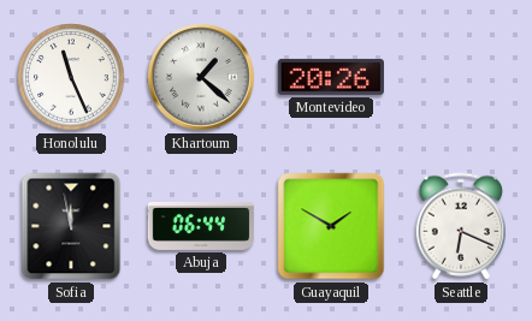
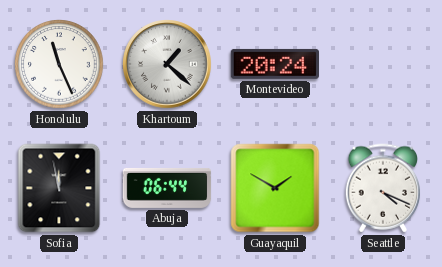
Montevideo: 20:26 -> 20:24 (274, 64)
Seattle: 6:19 -> 4:19 (382, 188)
